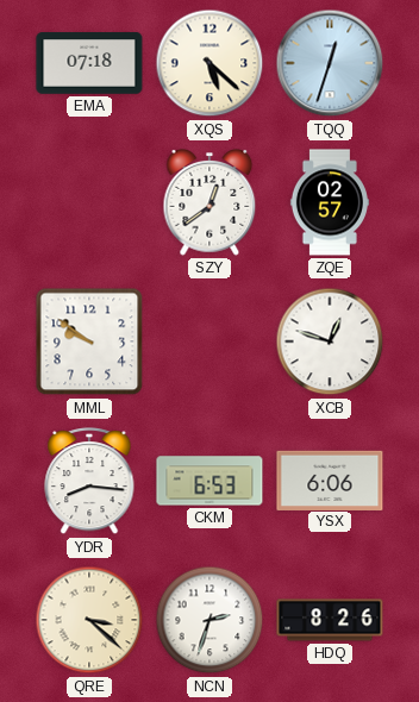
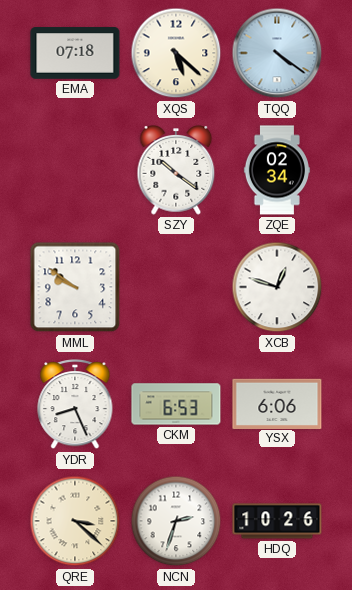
TQQ: 12:33 -> 4:21 (277, 53)
SZY: 12:39 -> 10:21 (176, 170)
ZQE: 02:57 -> 02:34 (277, 170)
YDR: 8:16 -> 8:26 (75, 405)
HDQ: 8:26 -> 10:26 (277, 521)
